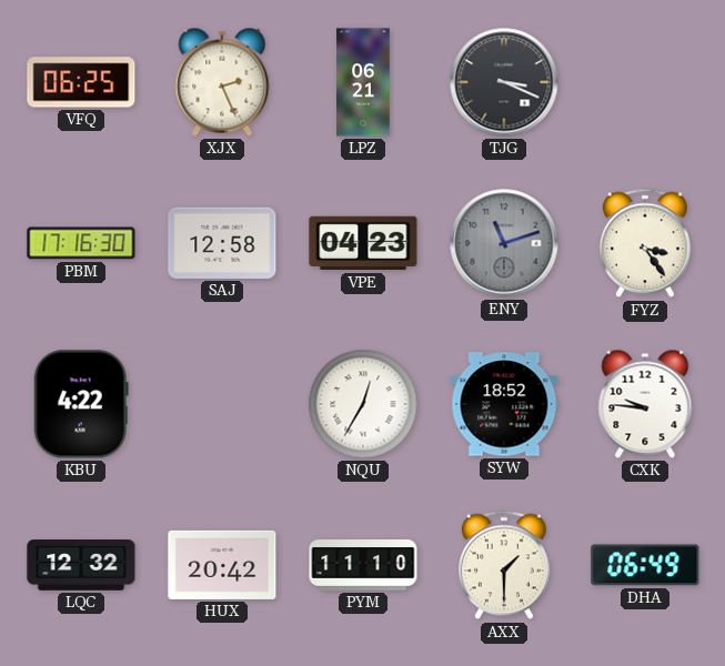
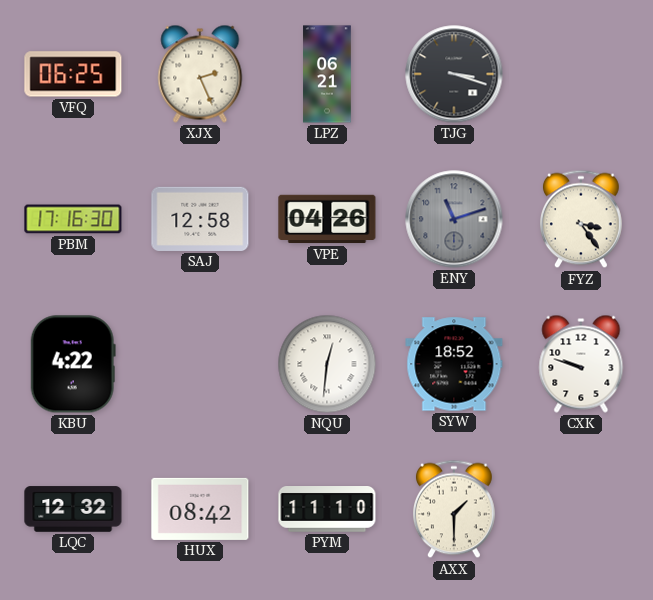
TJG: 3:19 -> 3:18 (454, 74)
VPE: 04:23 -> 04:26 (327, 219)
NQU: 12:35 -> 12:31 (327, 364)
CXK: 9:46 -> 9:48 (581, 364)
HUX: 20:42 -> 08:42 (200, 509)
DHA: 06:49 -> none (645, 565)
